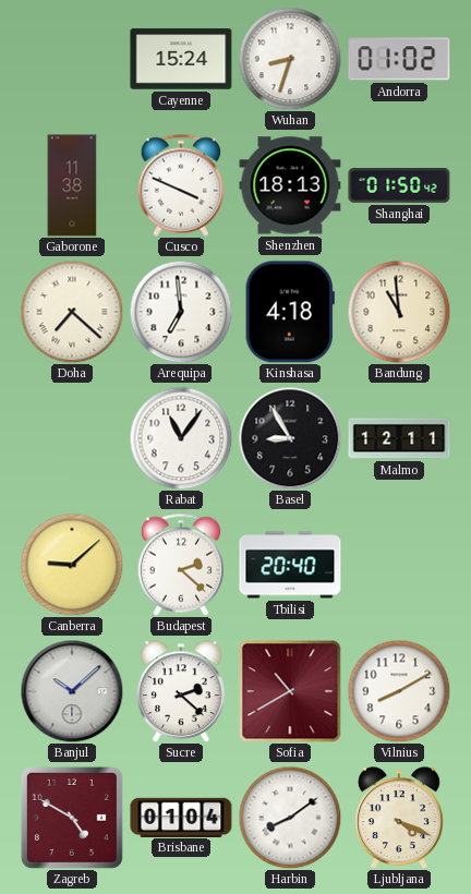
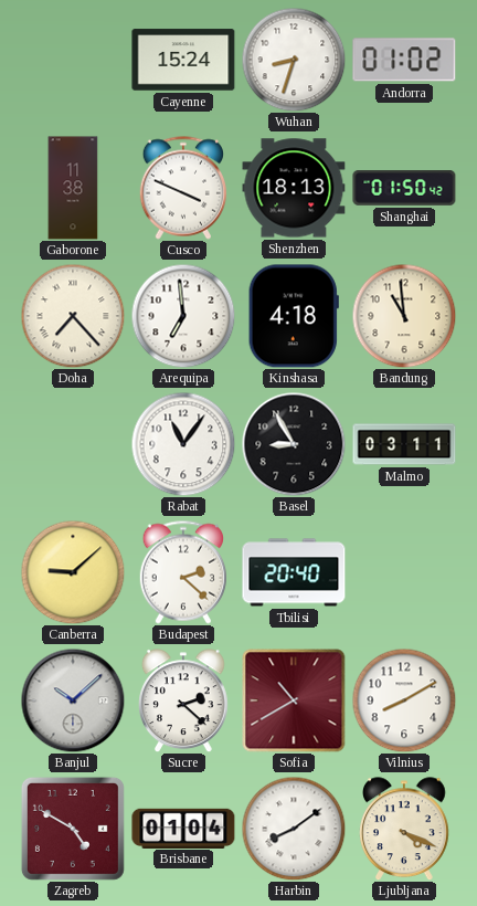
Doha: 7:22 -> 7:23 (73, 316)
Malmo: 12:11 -> 03:11 (404, 444)
